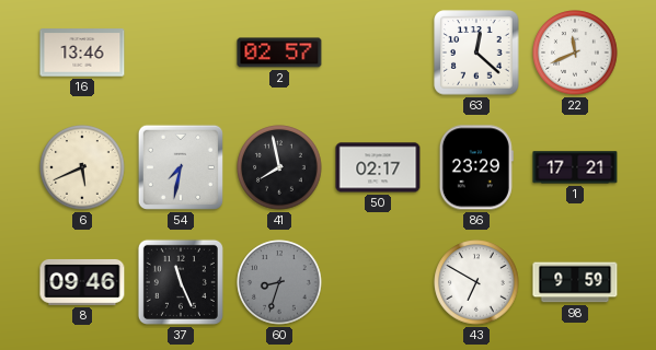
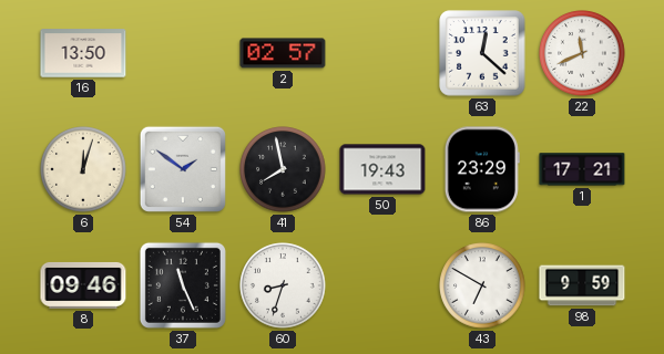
16: 13:46 -> 13:50 (83, 53)
6: 5:41 -> 12:03 (83, 169)
54: 7:32 -> 1:51 (183, 169)
50: 02:17 -> 19:43 (382, 169)
60 dial: grey -> white (283, 285)
